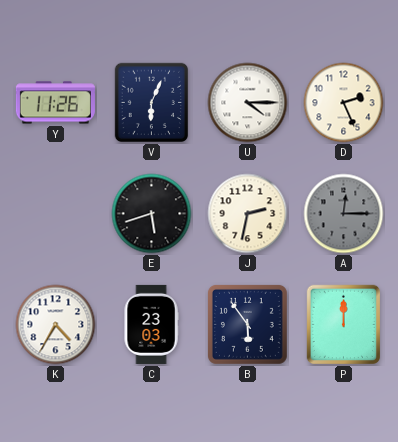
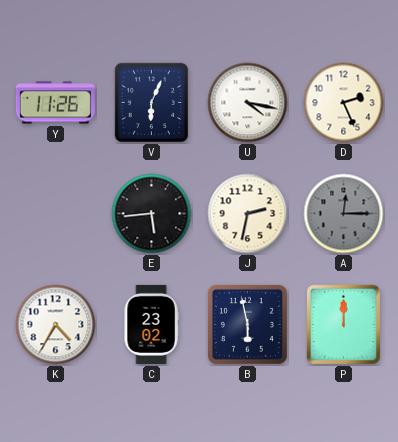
U: 4:15 -> 4:17 (248, 103)
E: 5:42 -> 5:44 (152, 214)
C: 23:03 -> 23:02 (151, 324)
B: 5:54 -> 5:58 (247, 324)
